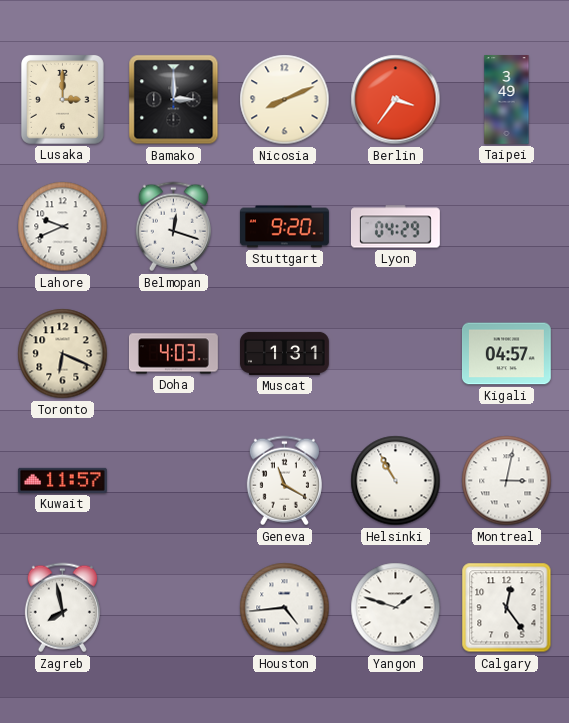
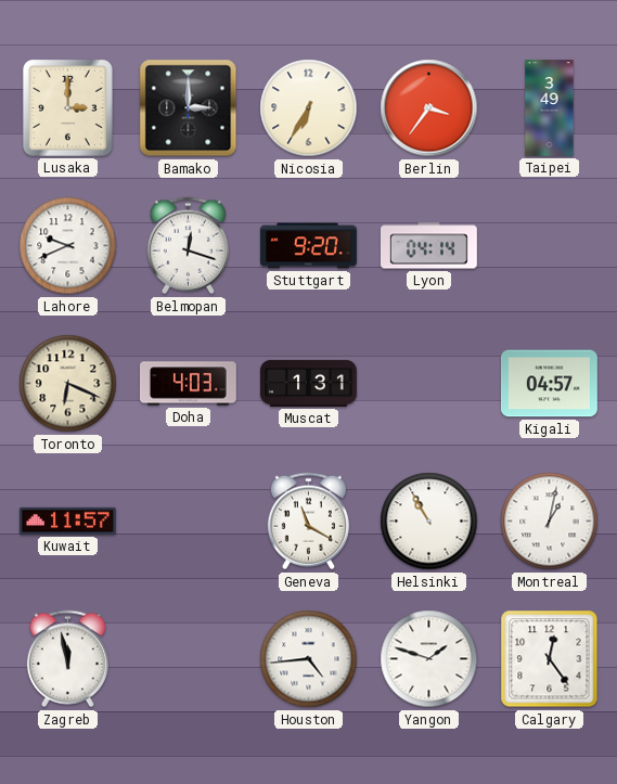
Nicosia: 8:11 -> 6:35 (309, 108)
Lyon: 04:29 -> 04:14 (428, 246)
Montreal: 3:02 -> 1:02 (550, 522)
Zagreb: 7:58 -> 11:58 (67, 659)
